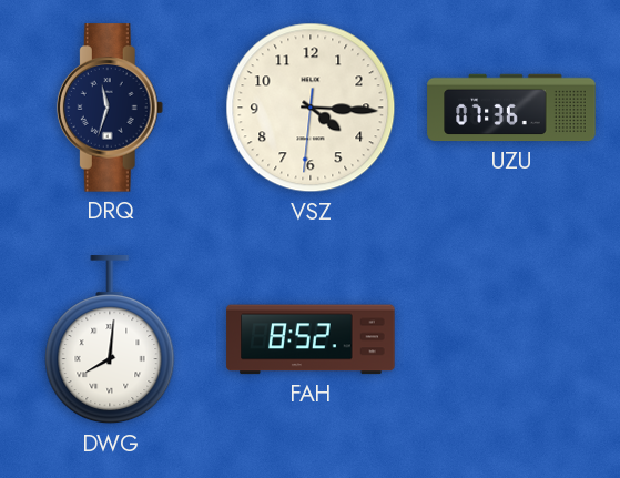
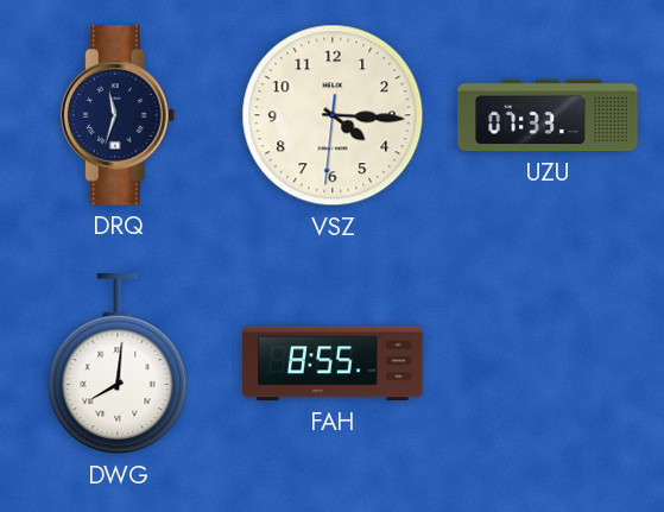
UZU: 07:36 -> 07:33 (548, 115)
FAH: 8:52 -> 8:55 (333, 364)
